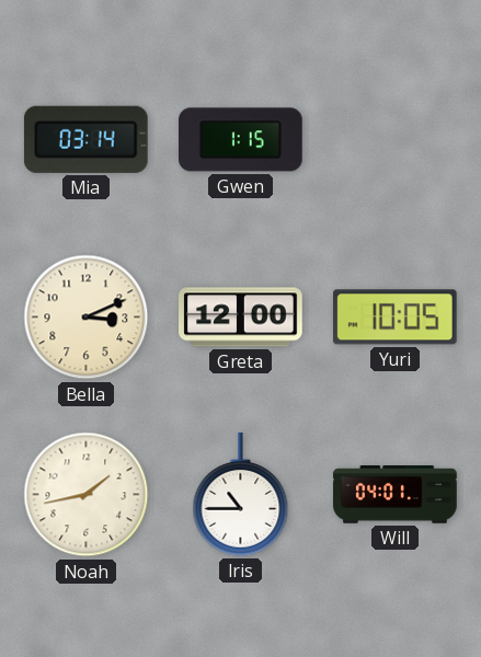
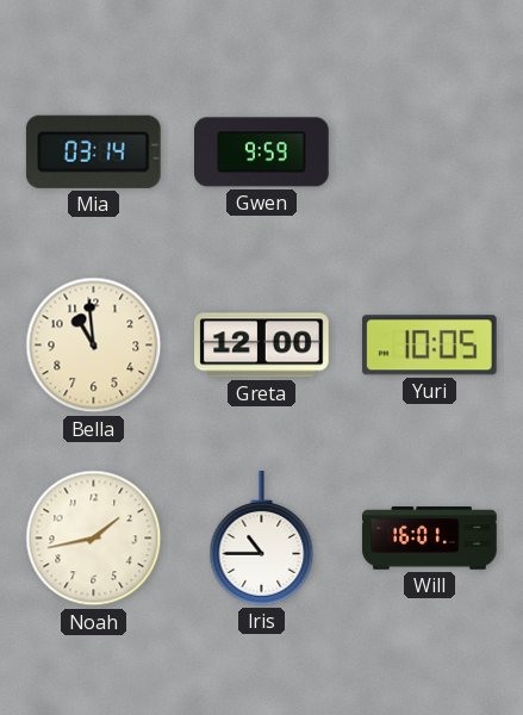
Gwen: 1:15 -> 9:59 (262, 153)
Bella: 3:11 -> 10:59 (94, 346)
Will: 04:01 -> 16:01 (430, 539)
